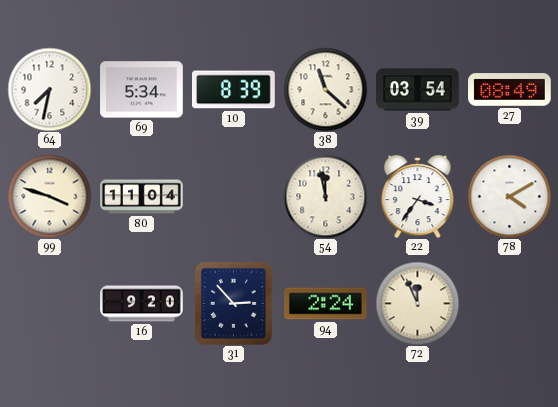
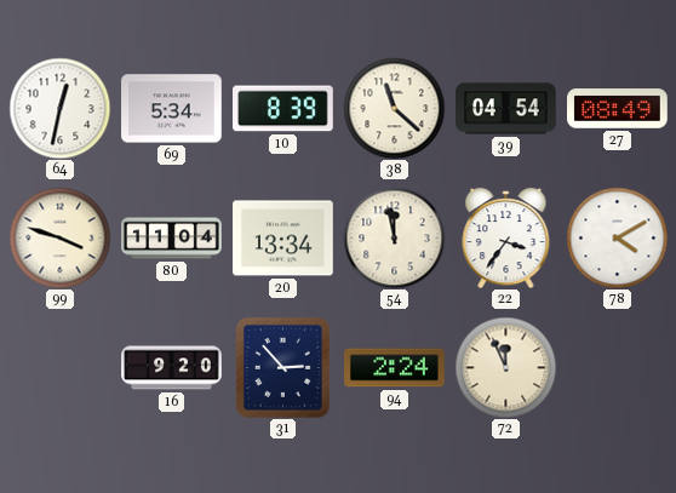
64: 7:32 -> 12:32 (59, 108)
39: 03:54 -> 04:54 (506, 109)
20: none -> 13:34 (283, 239)
